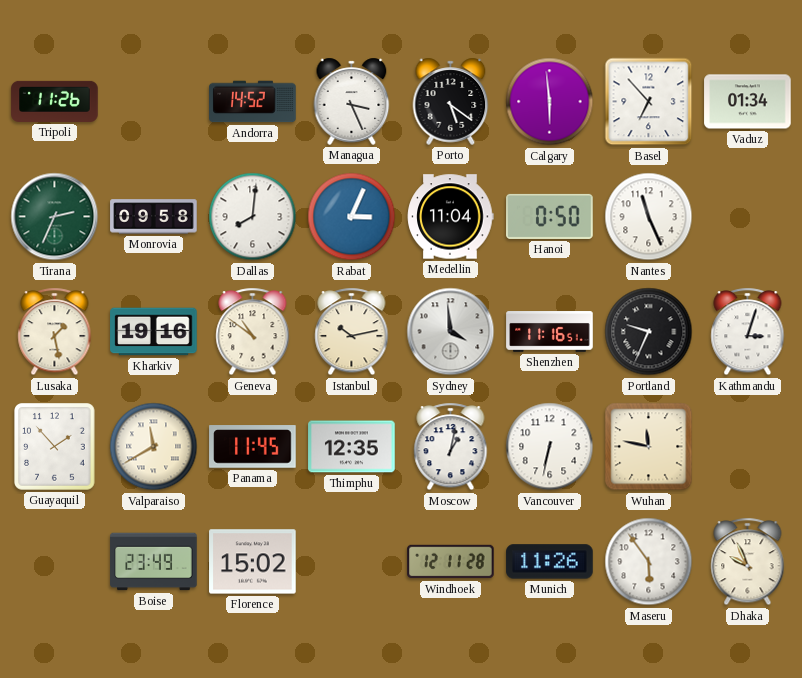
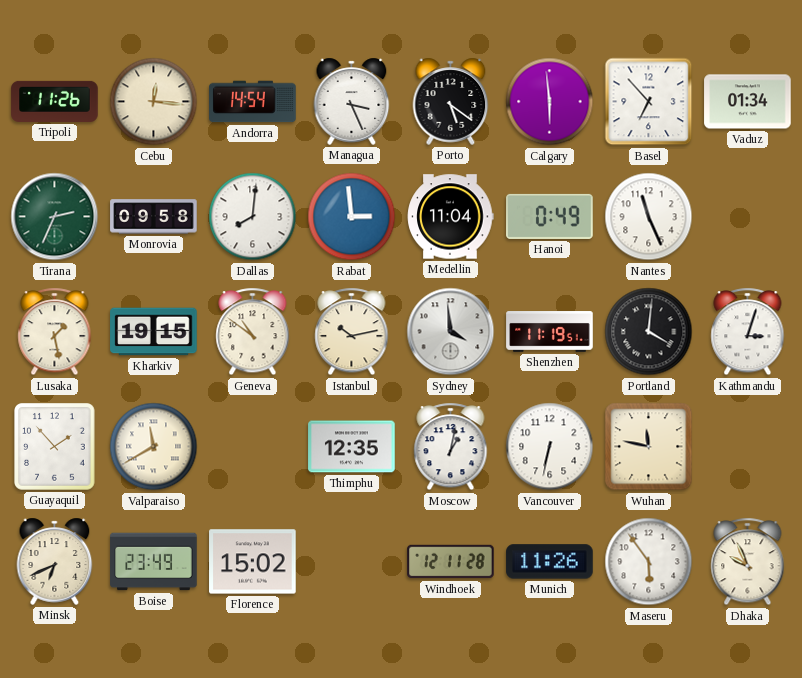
Cebu: none -> 12:16 (154, 102)
Andorra: 14:52 -> 14:54 (253, 102)
Rabat: 3:04 -> 2:59 (352, 217)
Hanoi: 0:50 -> 0:49 (550, 216)
Kharkiv: 19:16 -> 19:15 (154, 332)
Shenzhen: 11:16 -> 11:19 (550, 332)
Portland: 9:34 -> 4:01 (649, 332)
Panama: 11:45 -> none (253, 447)
Minsk: none -> 6:41 (55, 561)
